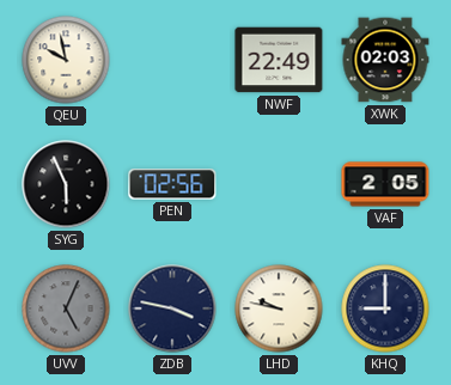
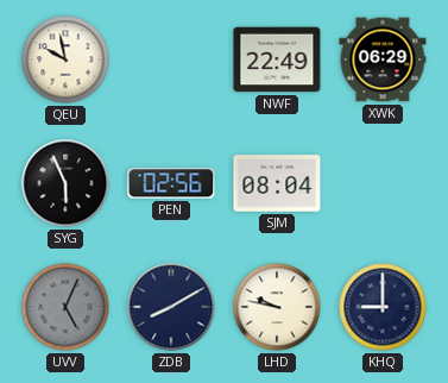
XWK: 02:03 -> 06:29 (383, 59)
SJM: none -> 08:04 (277, 183)
VAF: 2:05 -> none (385, 184)
ZDB: 3:47 -> 8:10 (171, 307)
